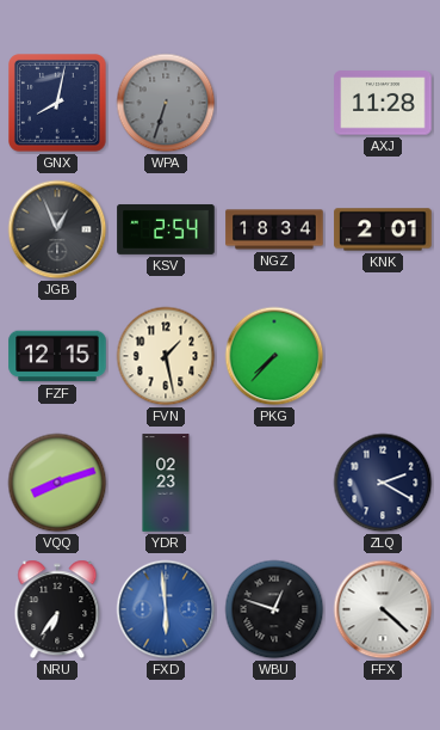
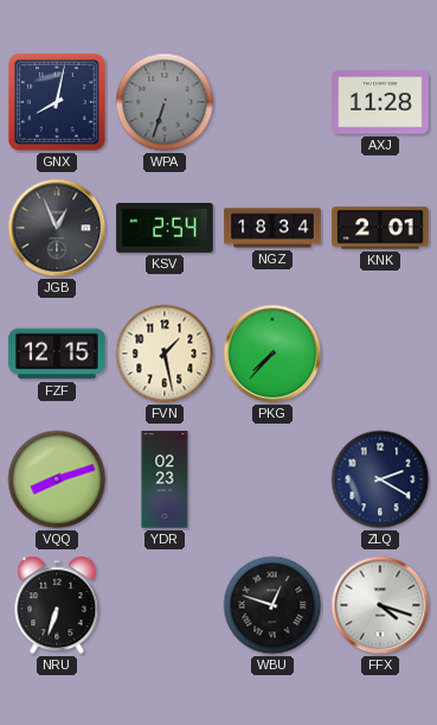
NRU: 6:36 -> 6:33 (57, 605)
FXD: 5:59 -> none (166, 609)
FFX: 4:22 -> 4:18 (380, 605)
